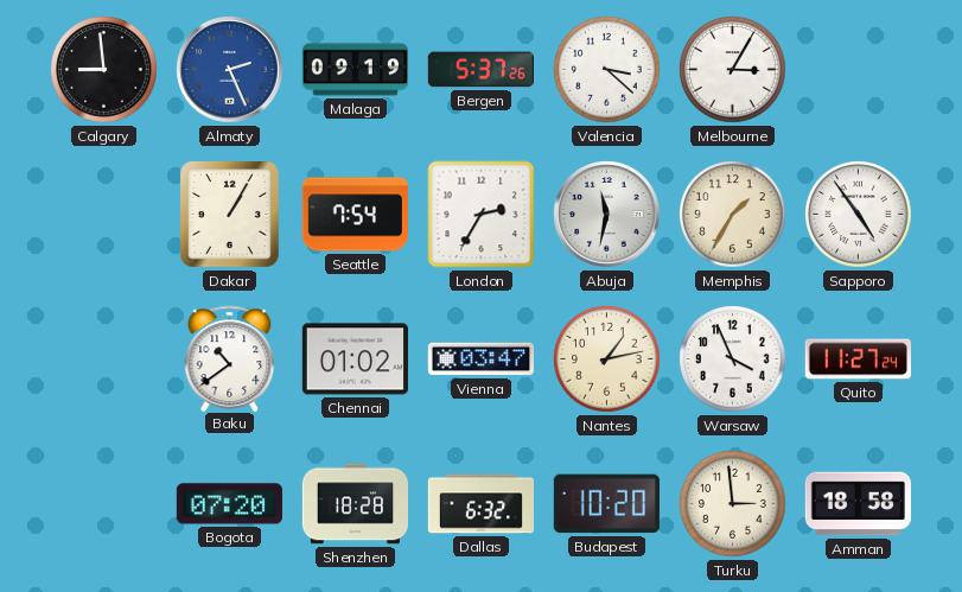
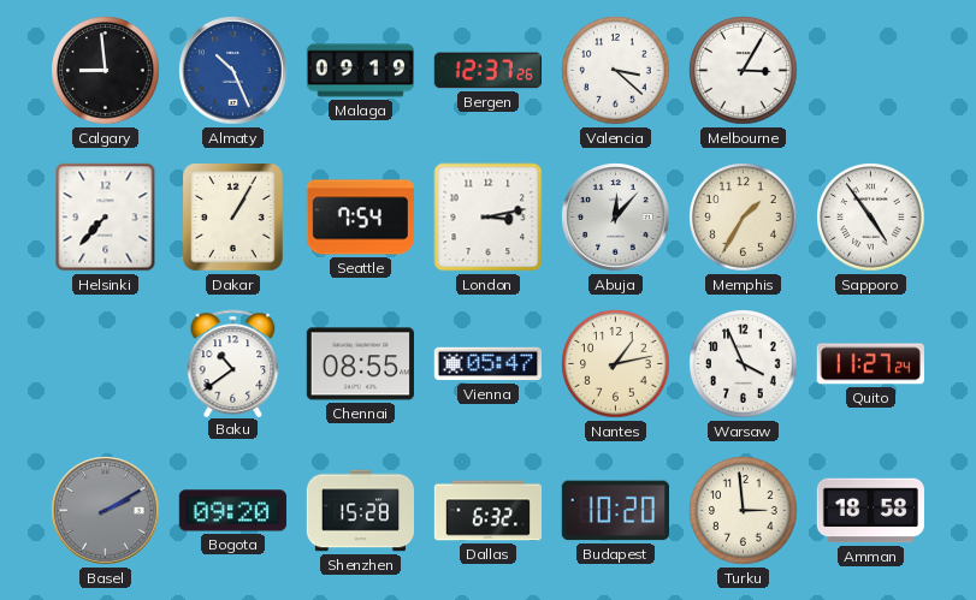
Almaty: 2:26 -> 10:26 (233, 71)
Bergen: 5:37 -> 12:37 (487, 71)
Helsinki: none -> 7:37 (106, 218)
London: 2:35 -> 3:13 (489, 218)
Abuja: 11:32 -> 12:07 (616, 218)
Chennai: 01:02 -> 08:55 (360, 364)
Vienna: 03:47 -> 05:47 (487, 364)
Basel: none -> 2:10 (106, 511)
Bogota: 07:20 -> 09:20 (232, 511)
Shenzhen: 18:28 -> 15:28 (361, 511)
